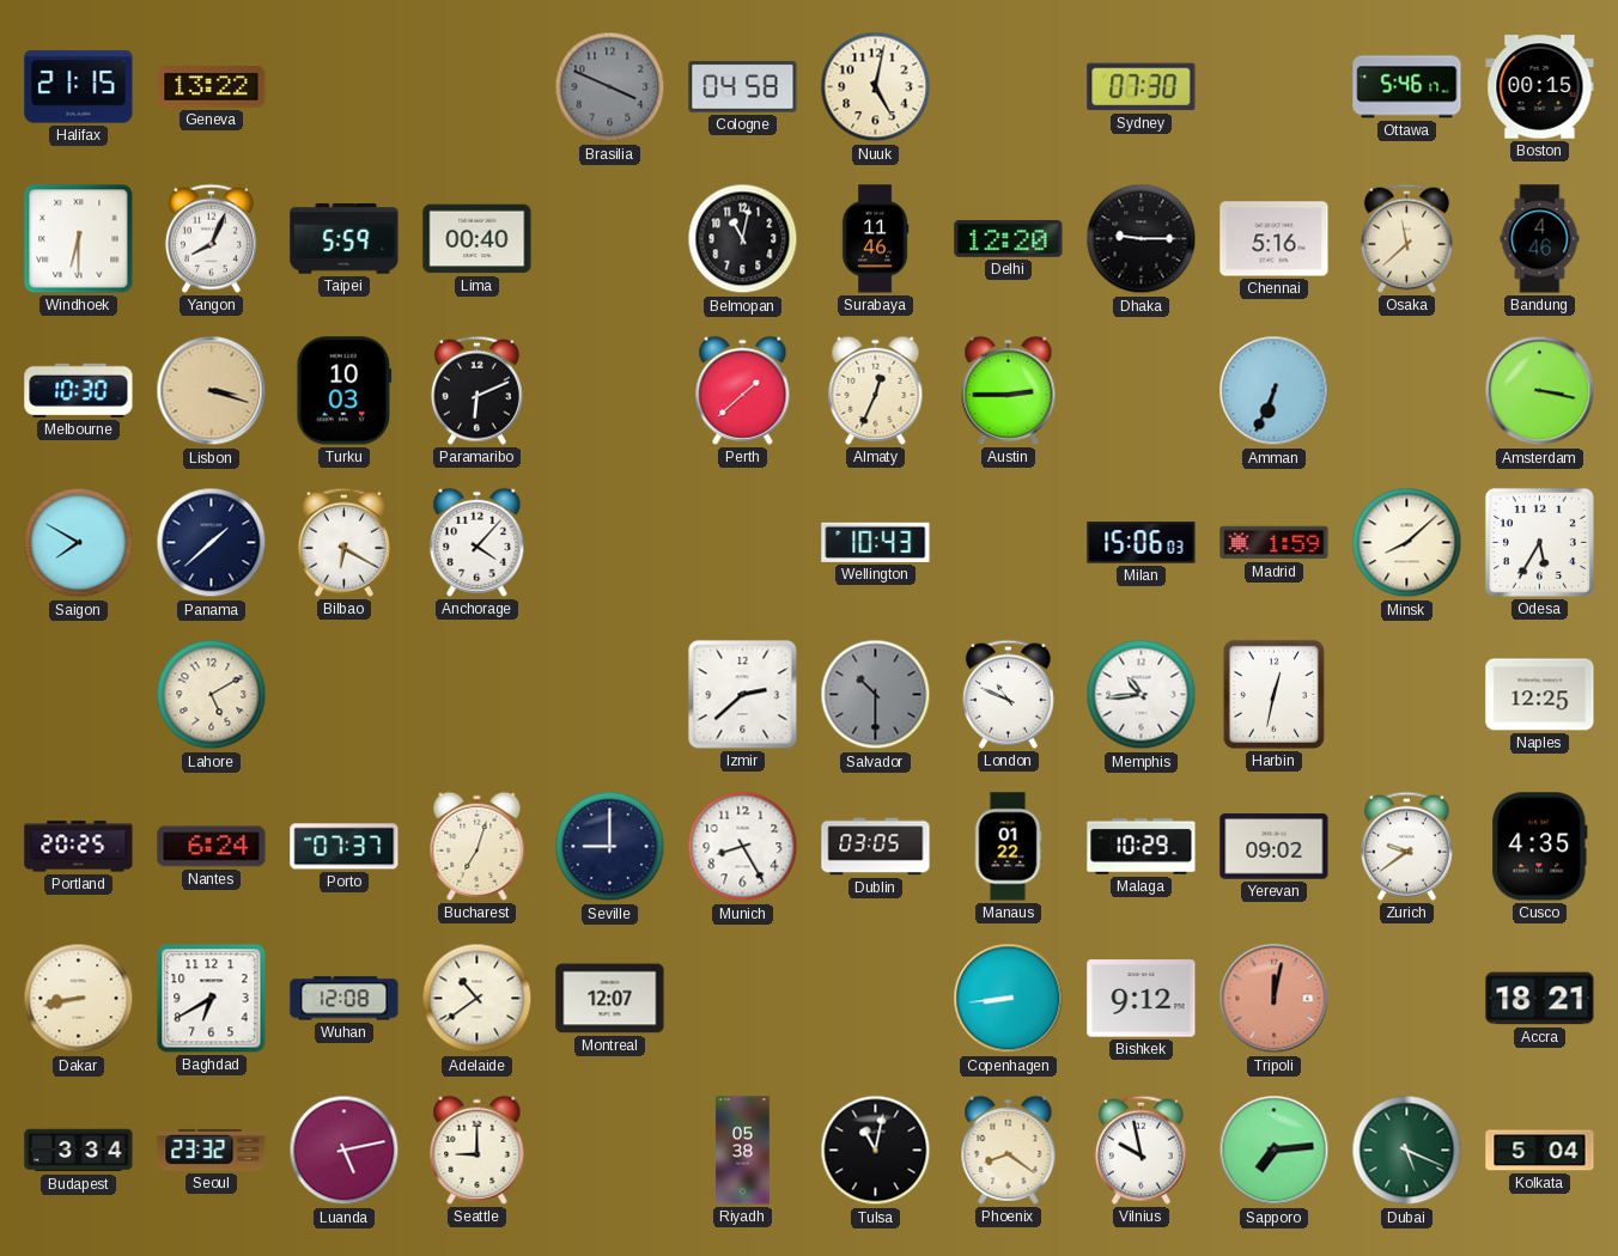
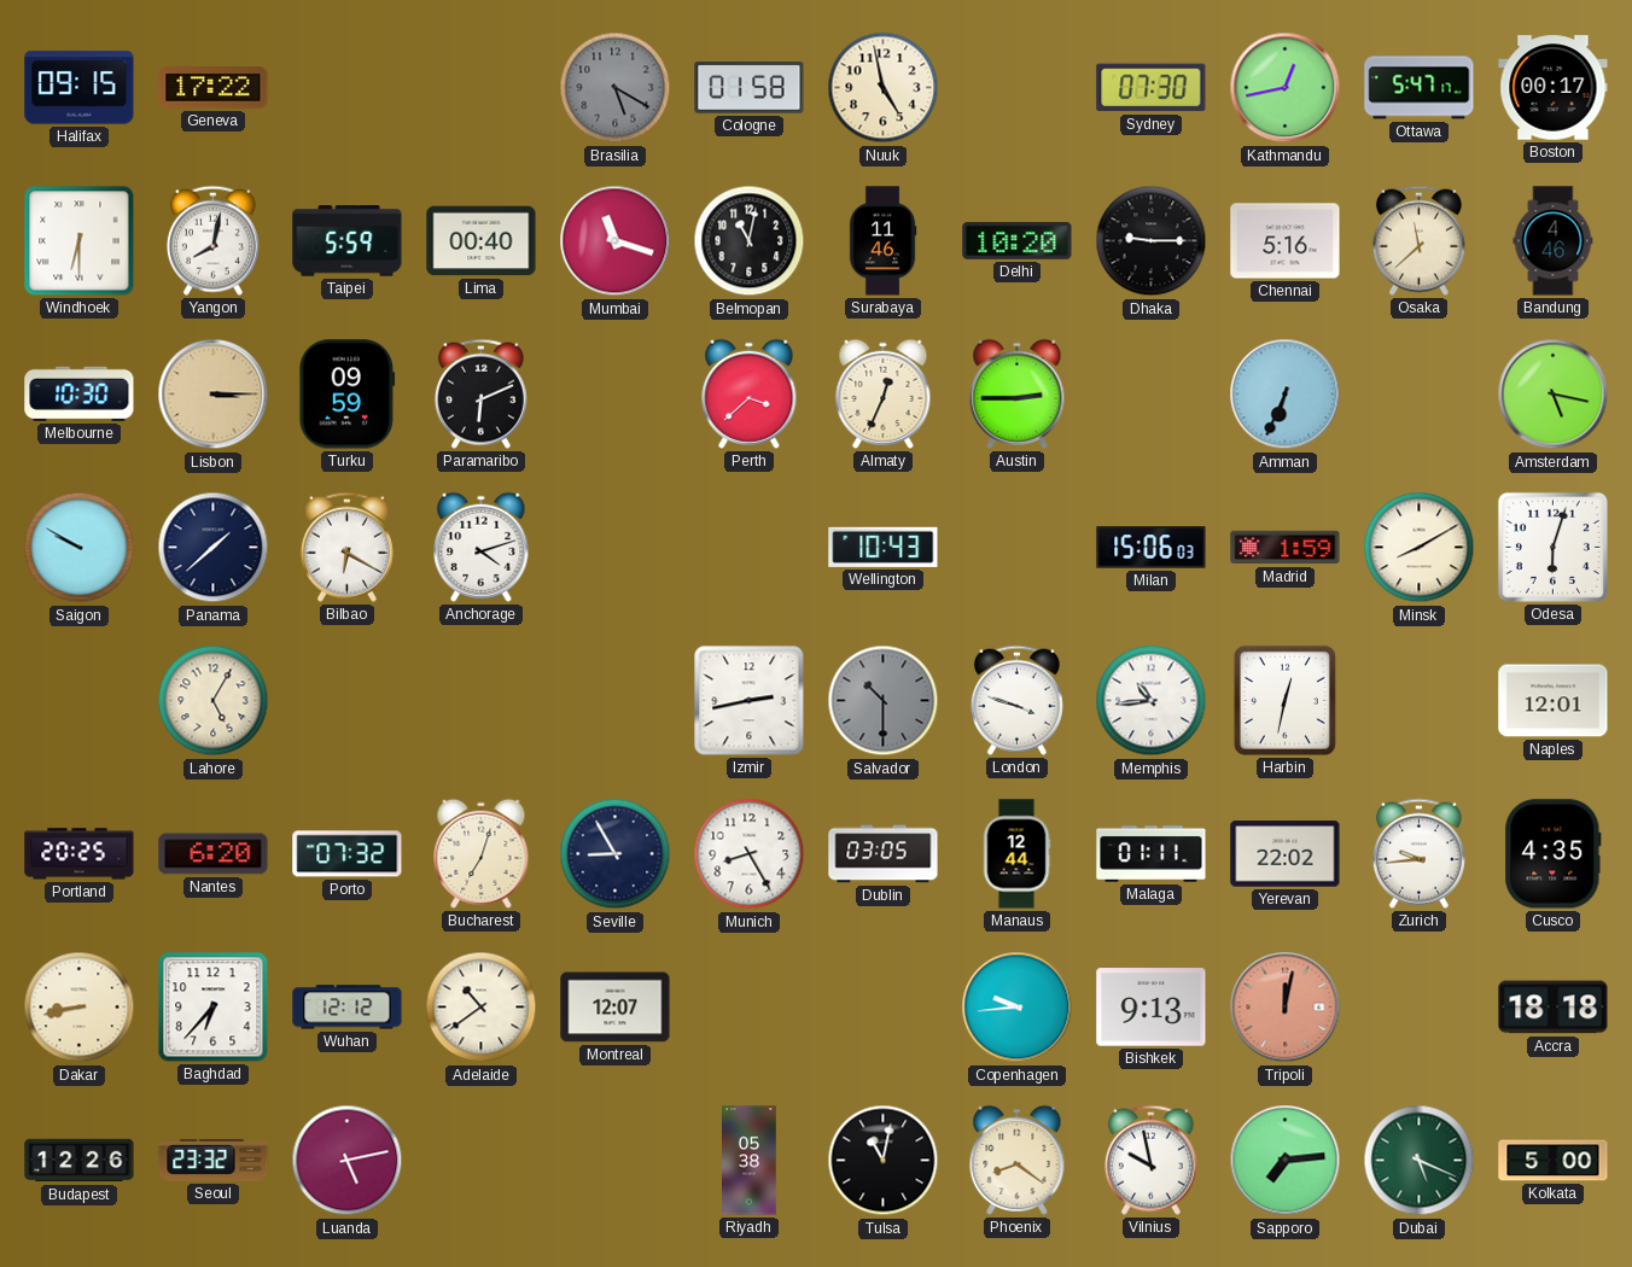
Halifax: 21:15 -> 09:15 (80, 88)
Geneva: 13:22 -> 17:22 (214, 88)
Brasilia: 3:49 -> 5:20 (616, 88)
Cologne: 04:58 -> 01:58 (750, 88)
Nuuk: 5:02 -> 4:58 (884, 88)
Kathmandu: none -> 12:43 (1286, 88)
Ottawa: 5:46 -> 5:47 (1420, 88)
Boston: 00:15 -> 00:17 (1554, 88)
Yangon: 8:04 -> 8:02 (212, 240)
Mumbai: none -> 11:18 (616, 241)
Delhi: 12:20 -> 10:20 (1018, 241)
Lisbon: 3:18 -> 3:15 (214, 395)
Turku: 10:03 -> 09:59 (348, 395)
Perth: 1:38 -> 3:38 (750, 393)
Amsterdam: 3:17 -> 5:17 (1554, 395)
Saigon: 7:50 -> 9:50 (80, 548)
Anchorage: 4:07 -> 4:12 (482, 547)
Minsk: 8:08 -> 8:10 (1420, 548)
Odesa: 5:35 -> 6:03 (1552, 547)
Lahore: 5:10 -> 5:05 (214, 701)
Izmir: 2:38 -> 2:43 (750, 701)
London: 10:49 -> 3:48 (1016, 700)
Naples: 12:25 -> 12:01 (1554, 701)
Nantes: 6:24 -> 6:20 (214, 854)
Porto: 07:37 -> 07:32 (348, 854)
Seville: 9:00 -> 8:55 (616, 854)
Manaus: 01:22 -> 12:44 (1016, 854)
Malaga: 10:29 -> 01:11 (1152, 854)
Yerevan: 09:02 -> 22:02 (1286, 854)
Zurich: 9:39 -> 9:44 (1418, 853)
Baghdad: 6:40 -> 6:37 (214, 1008)
Wuhan: 12:08 -> 12:12 (348, 1008)
Copenhagen: 8:44 -> 9:44 (1018, 1008)
Bishkek: 9:12 -> 9:13 (1152, 1008)
Accra: 18:21 -> 18:18 (1554, 1008)
Budapest: 3:34 -> 12:26 (80, 1161)
Seattle: 9:00 -> none (478, 1150)
Kolkata: 5:04 -> 5:00 (1554, 1161)
